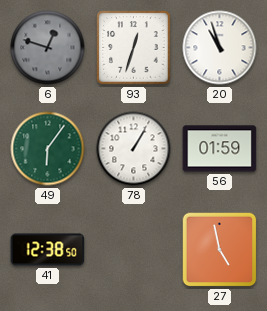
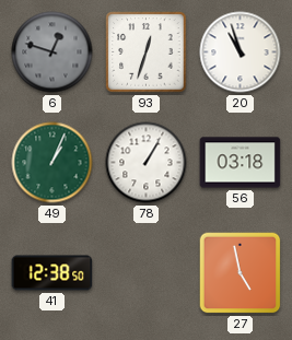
49: 6:06 -> 1:04 (52, 163)
56: 01:59 -> 03:18 (241, 163)
